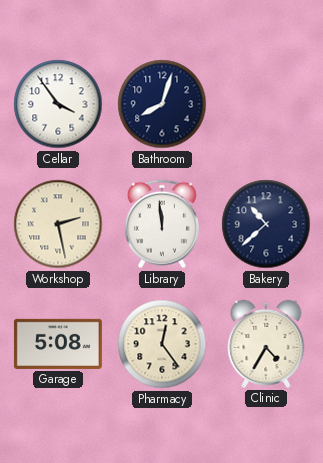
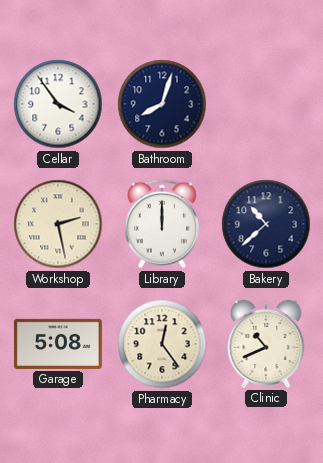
Library: 11:59 -> 12:00 (162, 224)
Clinic: 4:35 -> 10:41 (266, 344)
